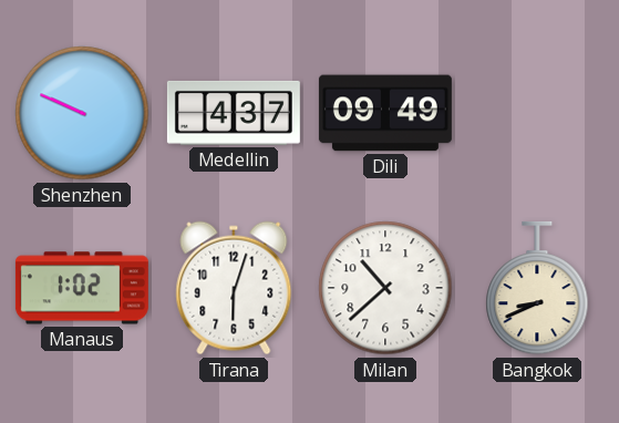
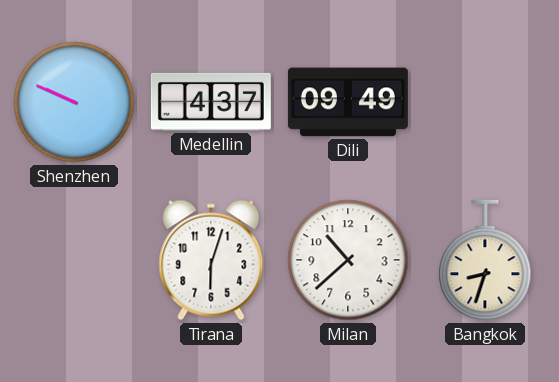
Manaus: 1:02 -> none (82, 288)
Bangkok: 8:41 -> 8:33 (485, 260)
